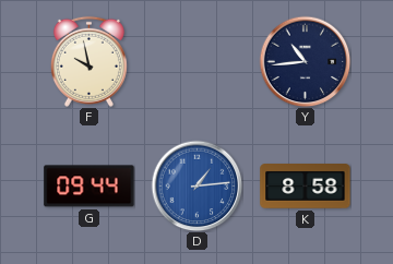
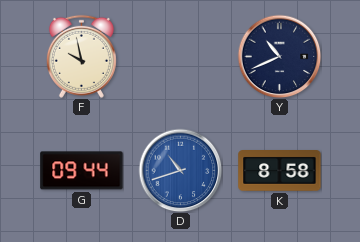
Y: 10:44 -> 10:41 (279, 56)
D: 1:14 -> 10:42 (180, 170)
